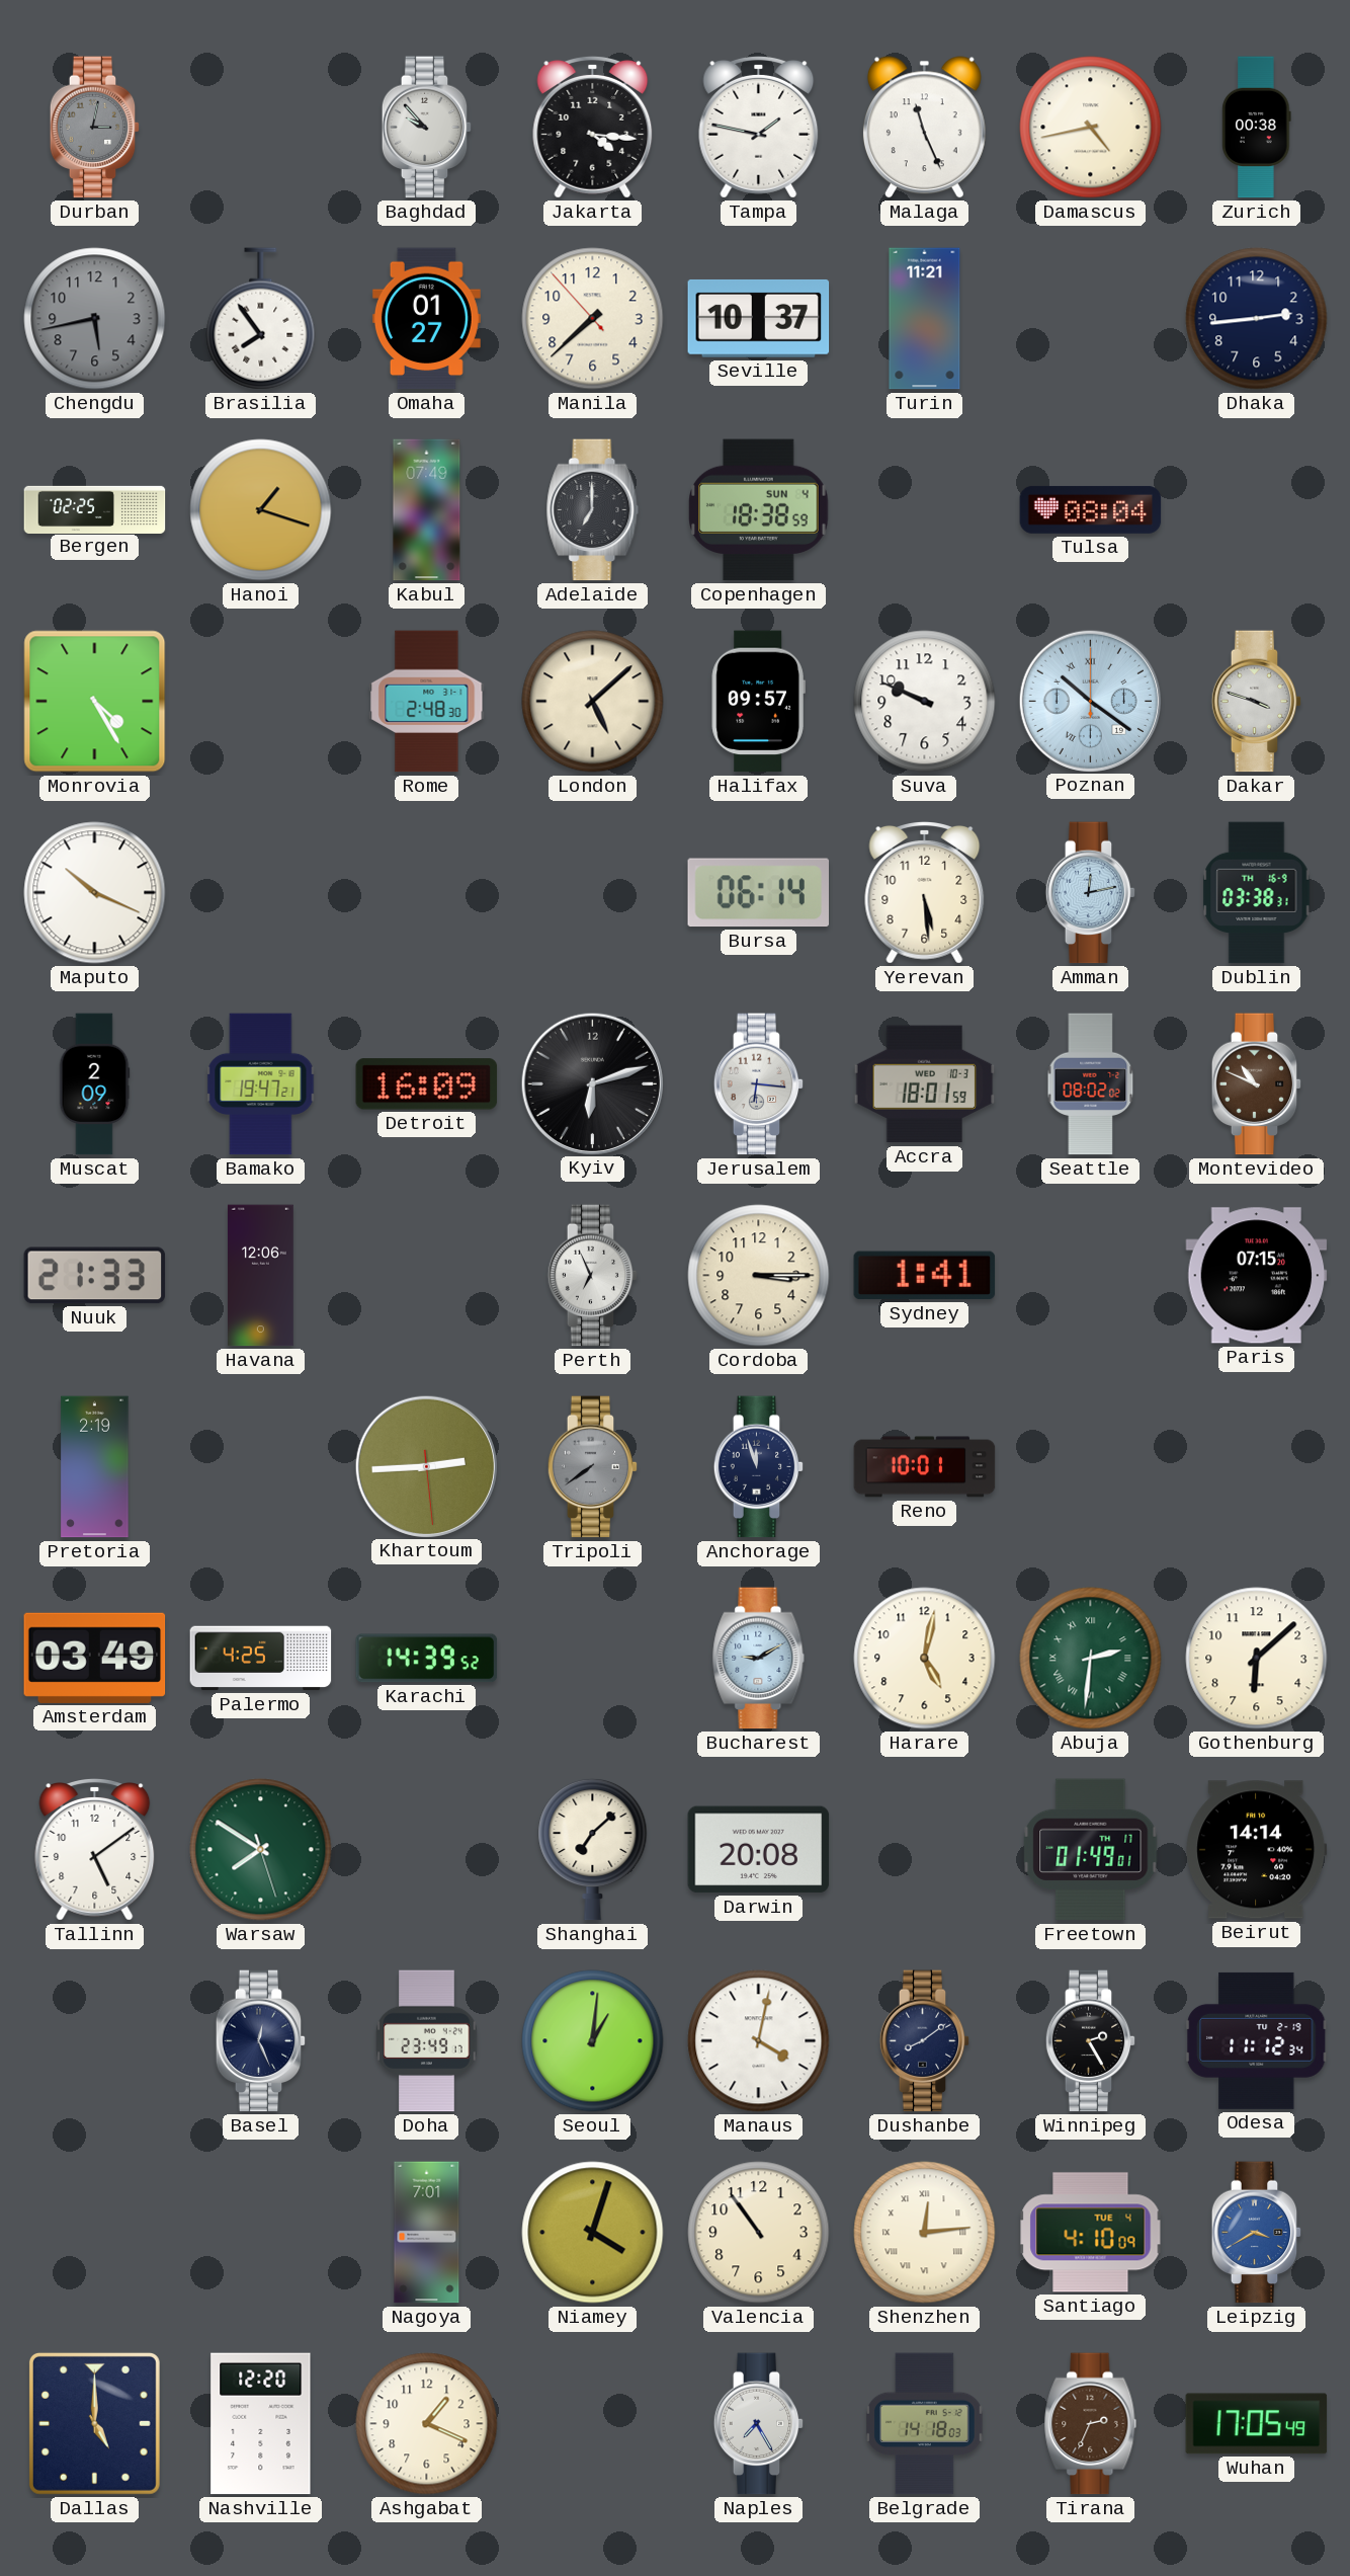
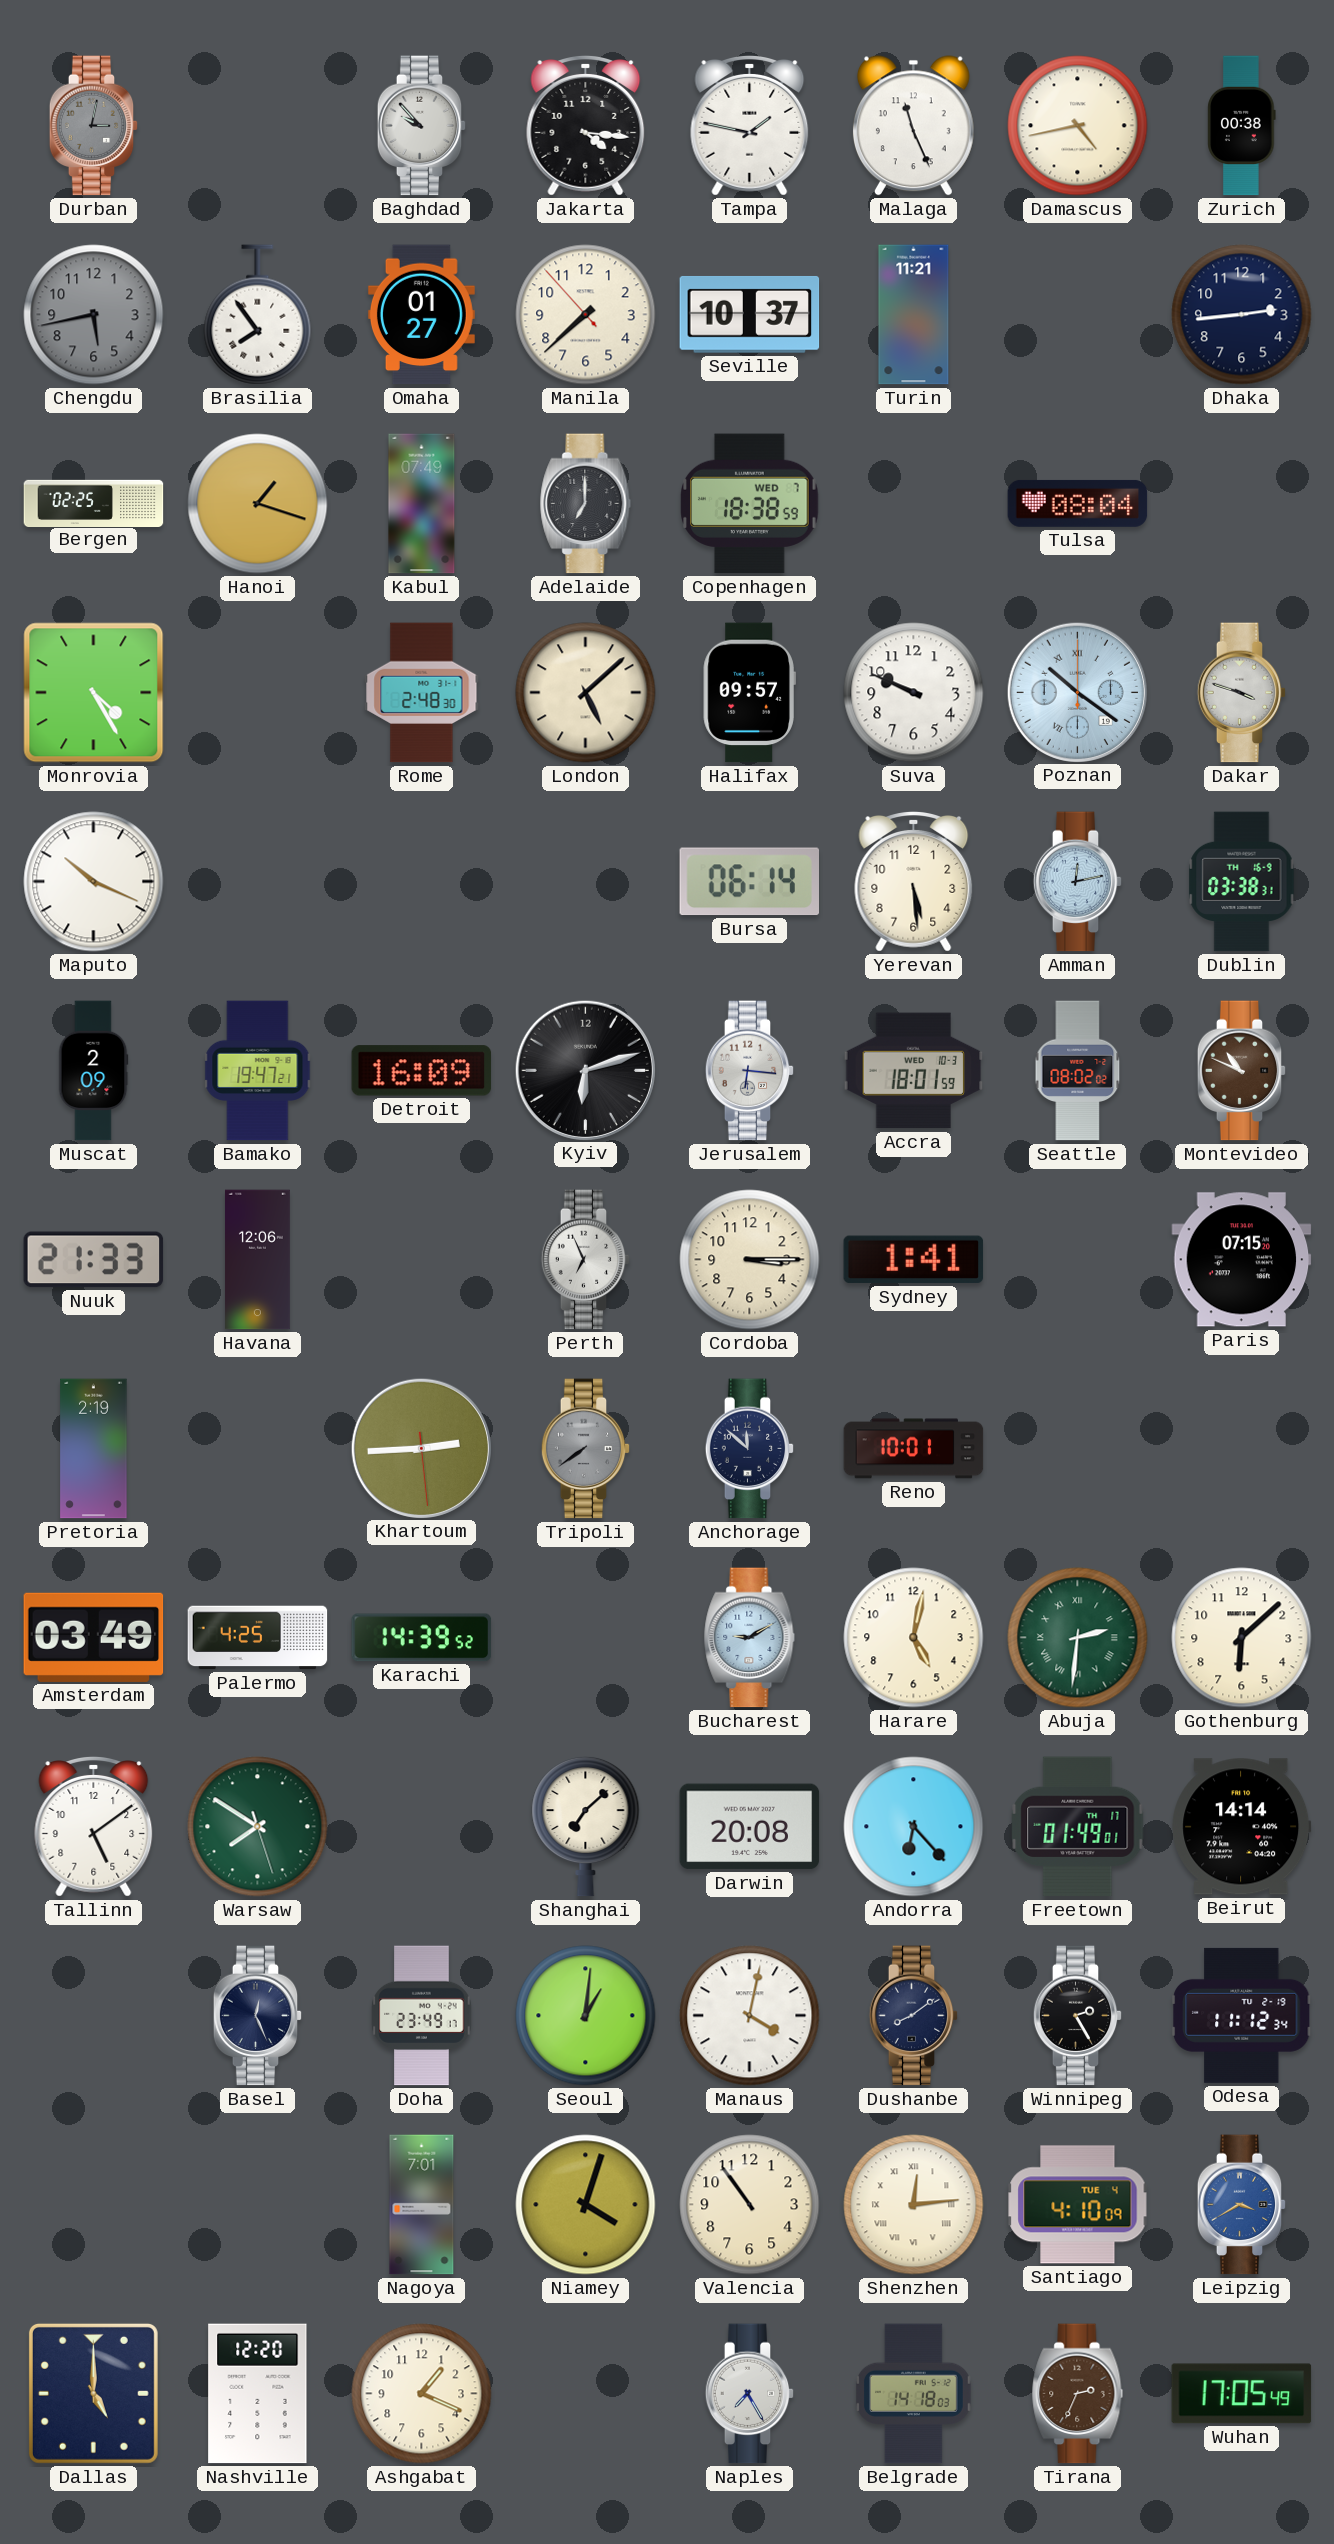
Copenhagen date: SUN 4 -> WED 7 (750, 504)
Anchorage: 11:57 -> 11:52 (750, 1449)
Andorra: none -> 6:23 (914, 1827)
